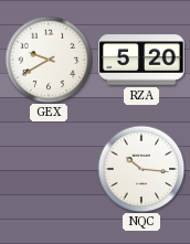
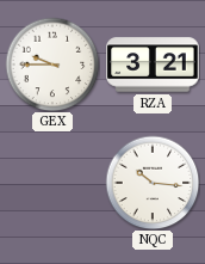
GEX: 9:40 -> 9:45 (52, 65)
RZA: 5:20 -> 3:21 (153, 65)
